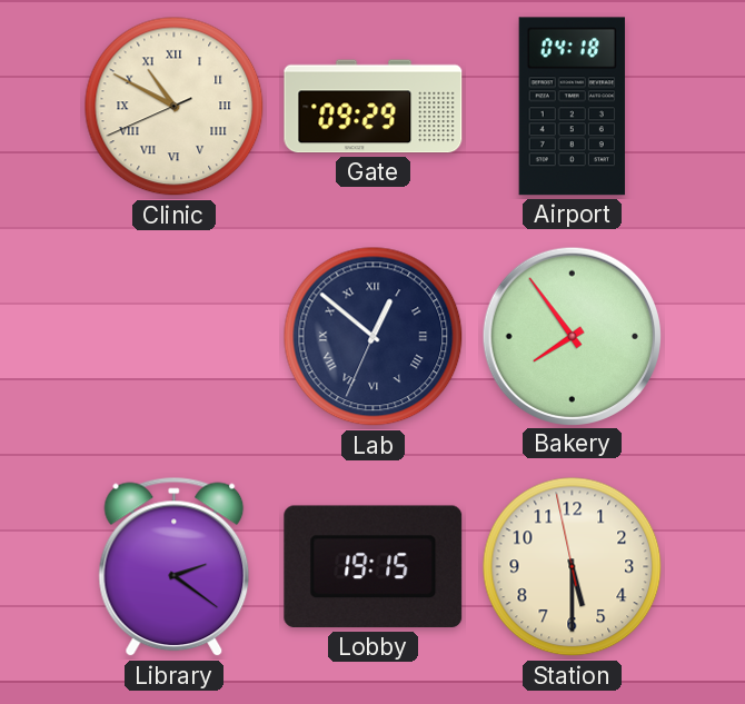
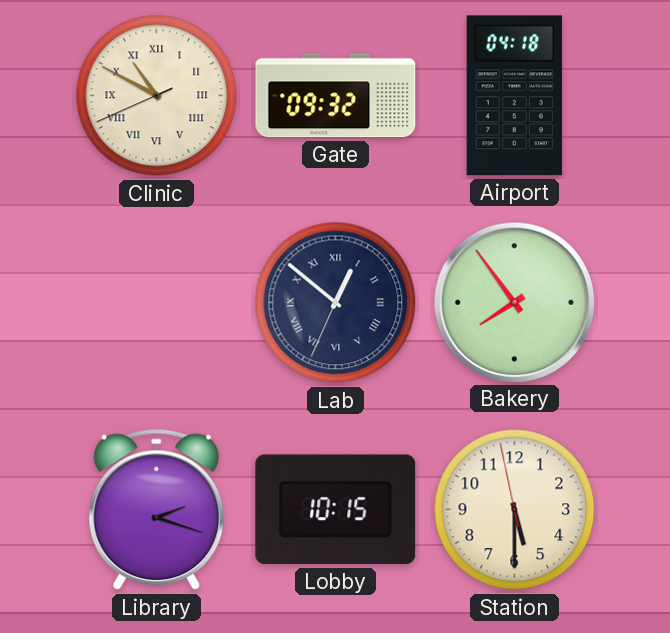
Gate: 09:29 -> 09:32 (336, 96)
Library: 2:21 -> 2:18 (157, 510)
Lobby: 19:15 -> 10:15 (336, 510)
